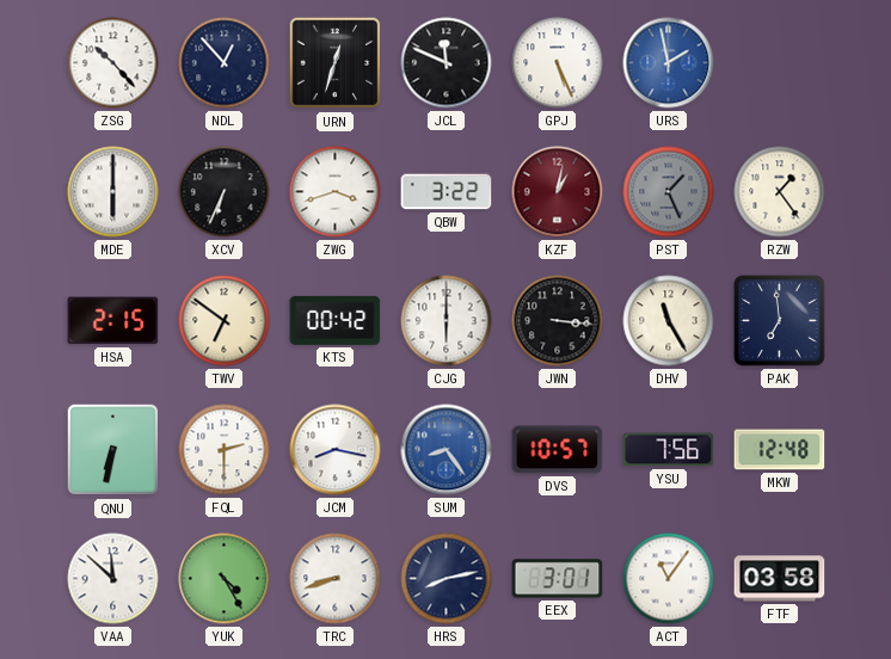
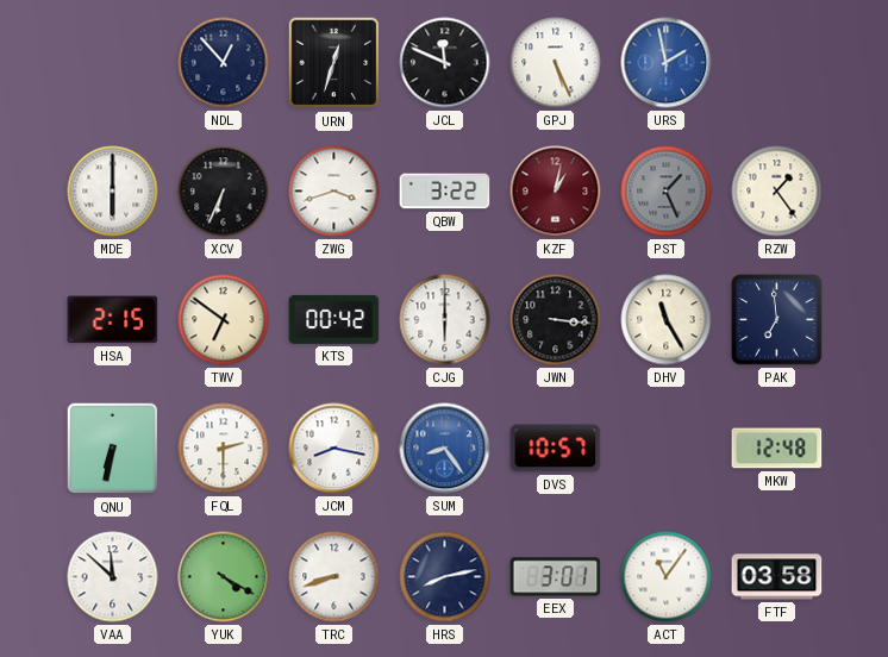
ZSG: 10:23 -> none (113, 63)
YSU: 7:56 -> none (669, 450)
YUK: 4:25 -> 4:20 (224, 577)
